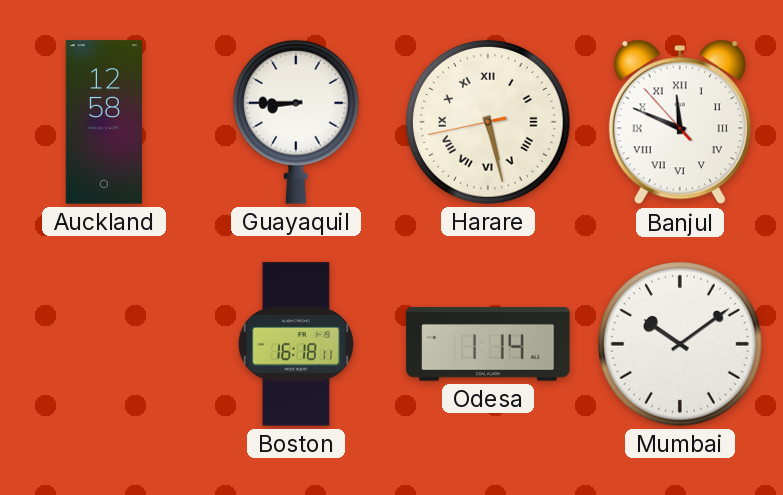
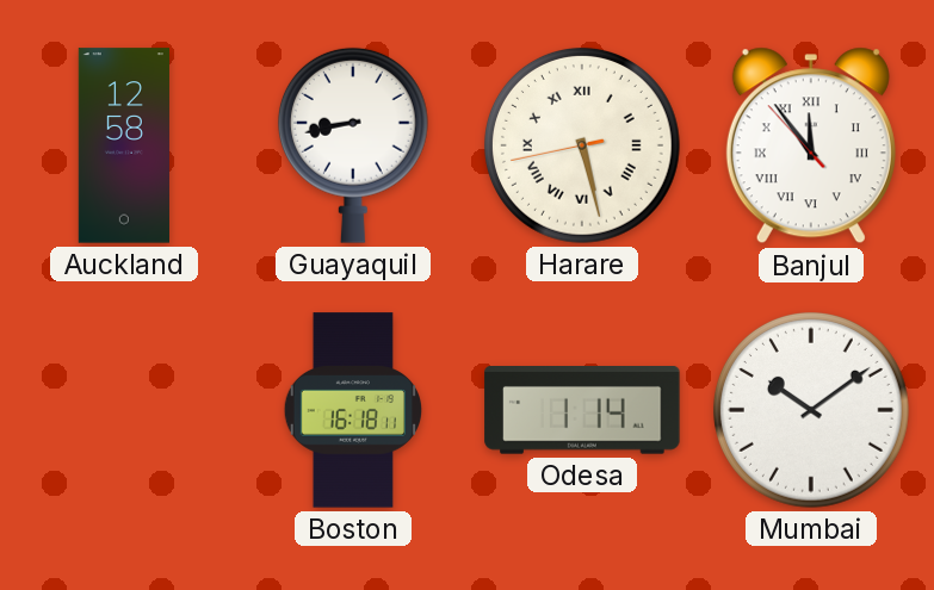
Guayaquil: 8:45 -> 8:43 (353, 145)
Banjul: 11:48 -> 11:53 (811, 145)
